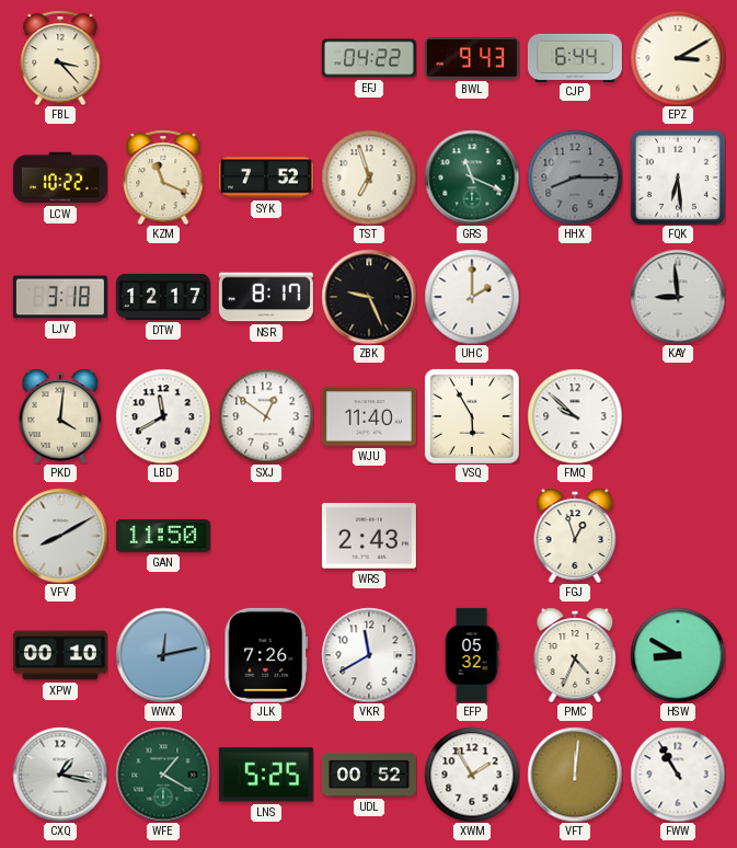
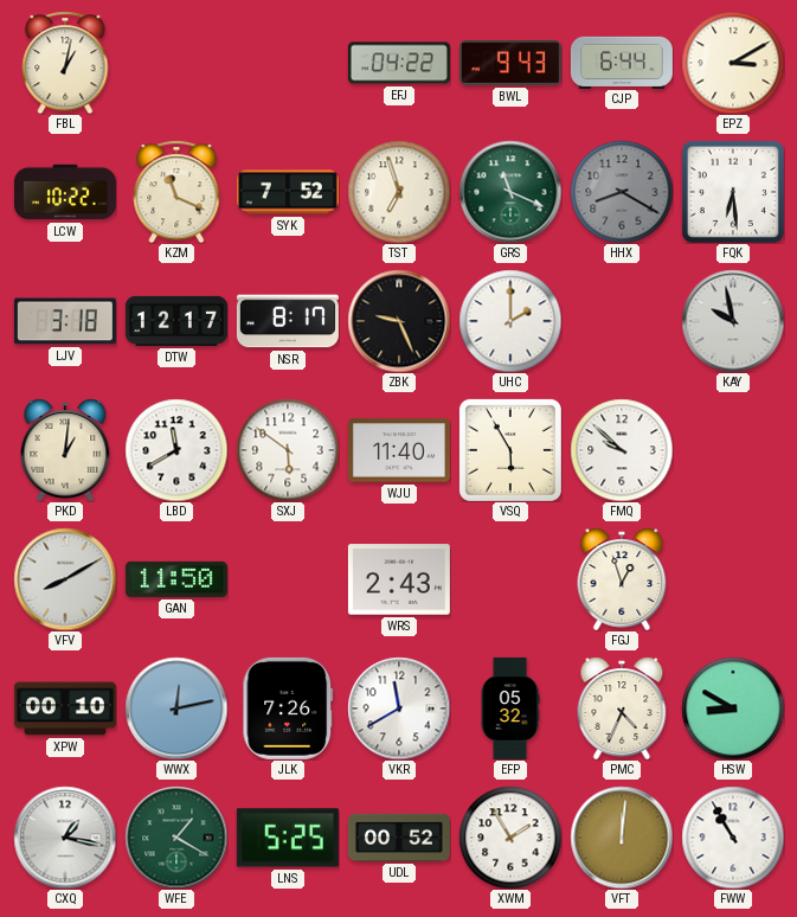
FBL: 3:23 -> 1:02 (65, 63)
HHX: 8:15 -> 8:20 (622, 192)
KAY: 8:59 -> 9:58 (733, 321)
PKD: 4:01 -> 1:01 (65, 450)
SXJ: 12:51 -> 5:51 (288, 450)
